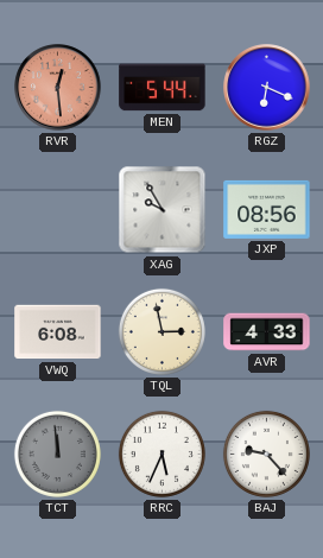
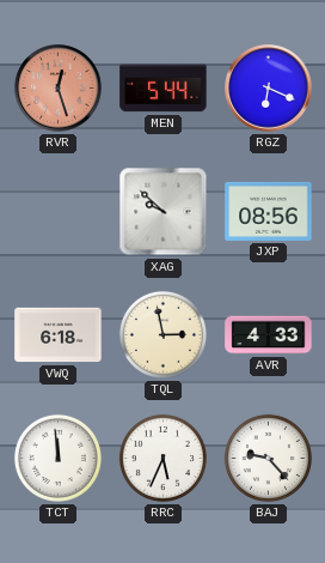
RVR: 12:29 -> 12:27 (59, 89)
XAG: 9:55 -> 9:52 (164, 212)
VWQ: 6:08 -> 6:18 (59, 335)
TCT dial: grey -> white (57, 458)
